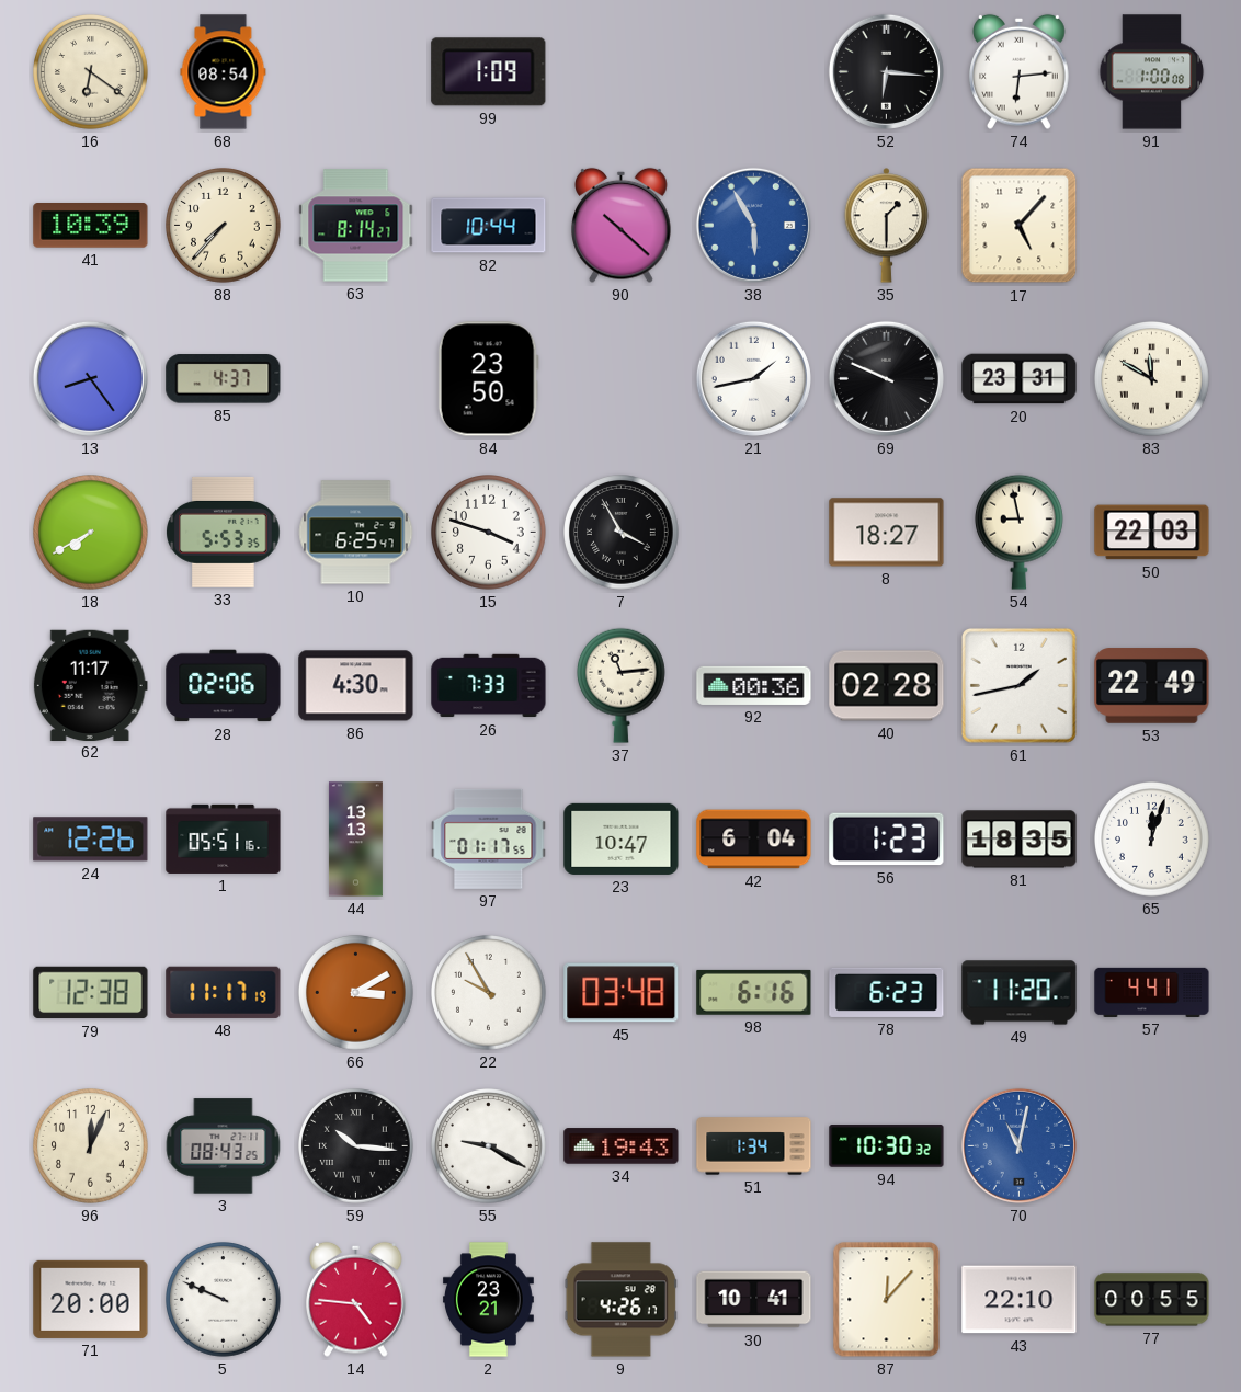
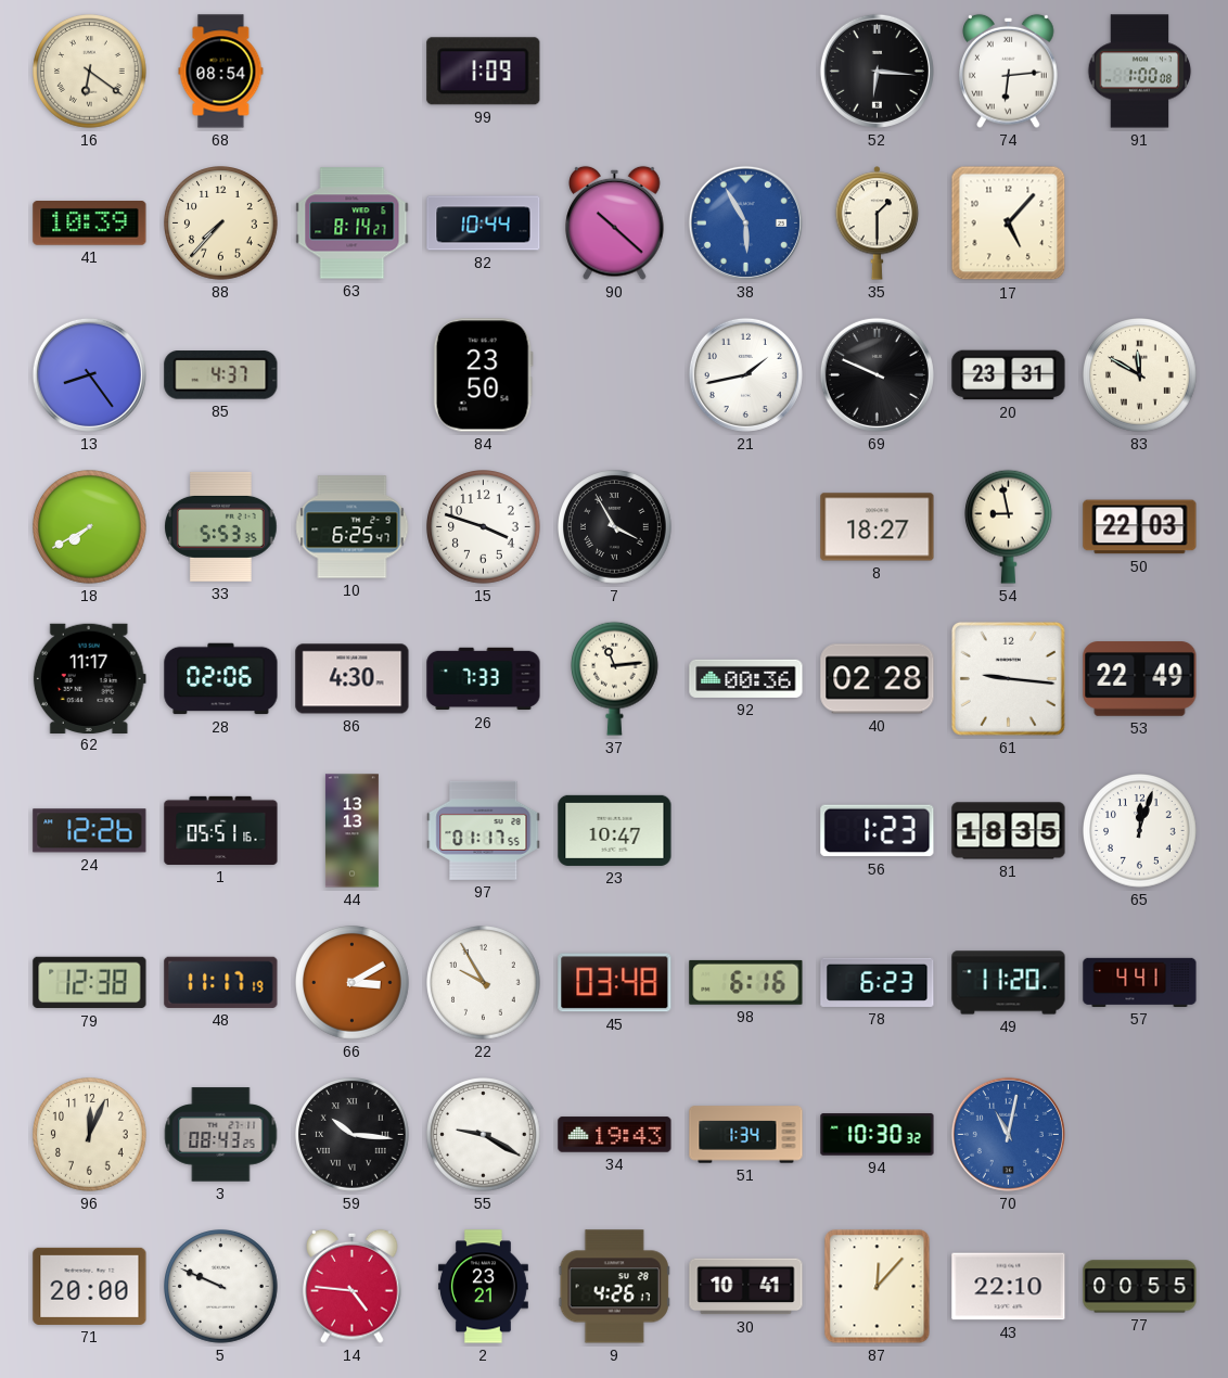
61: 1:43 -> 9:16 (1008, 678)
42: 6:04 -> none (754, 840)
